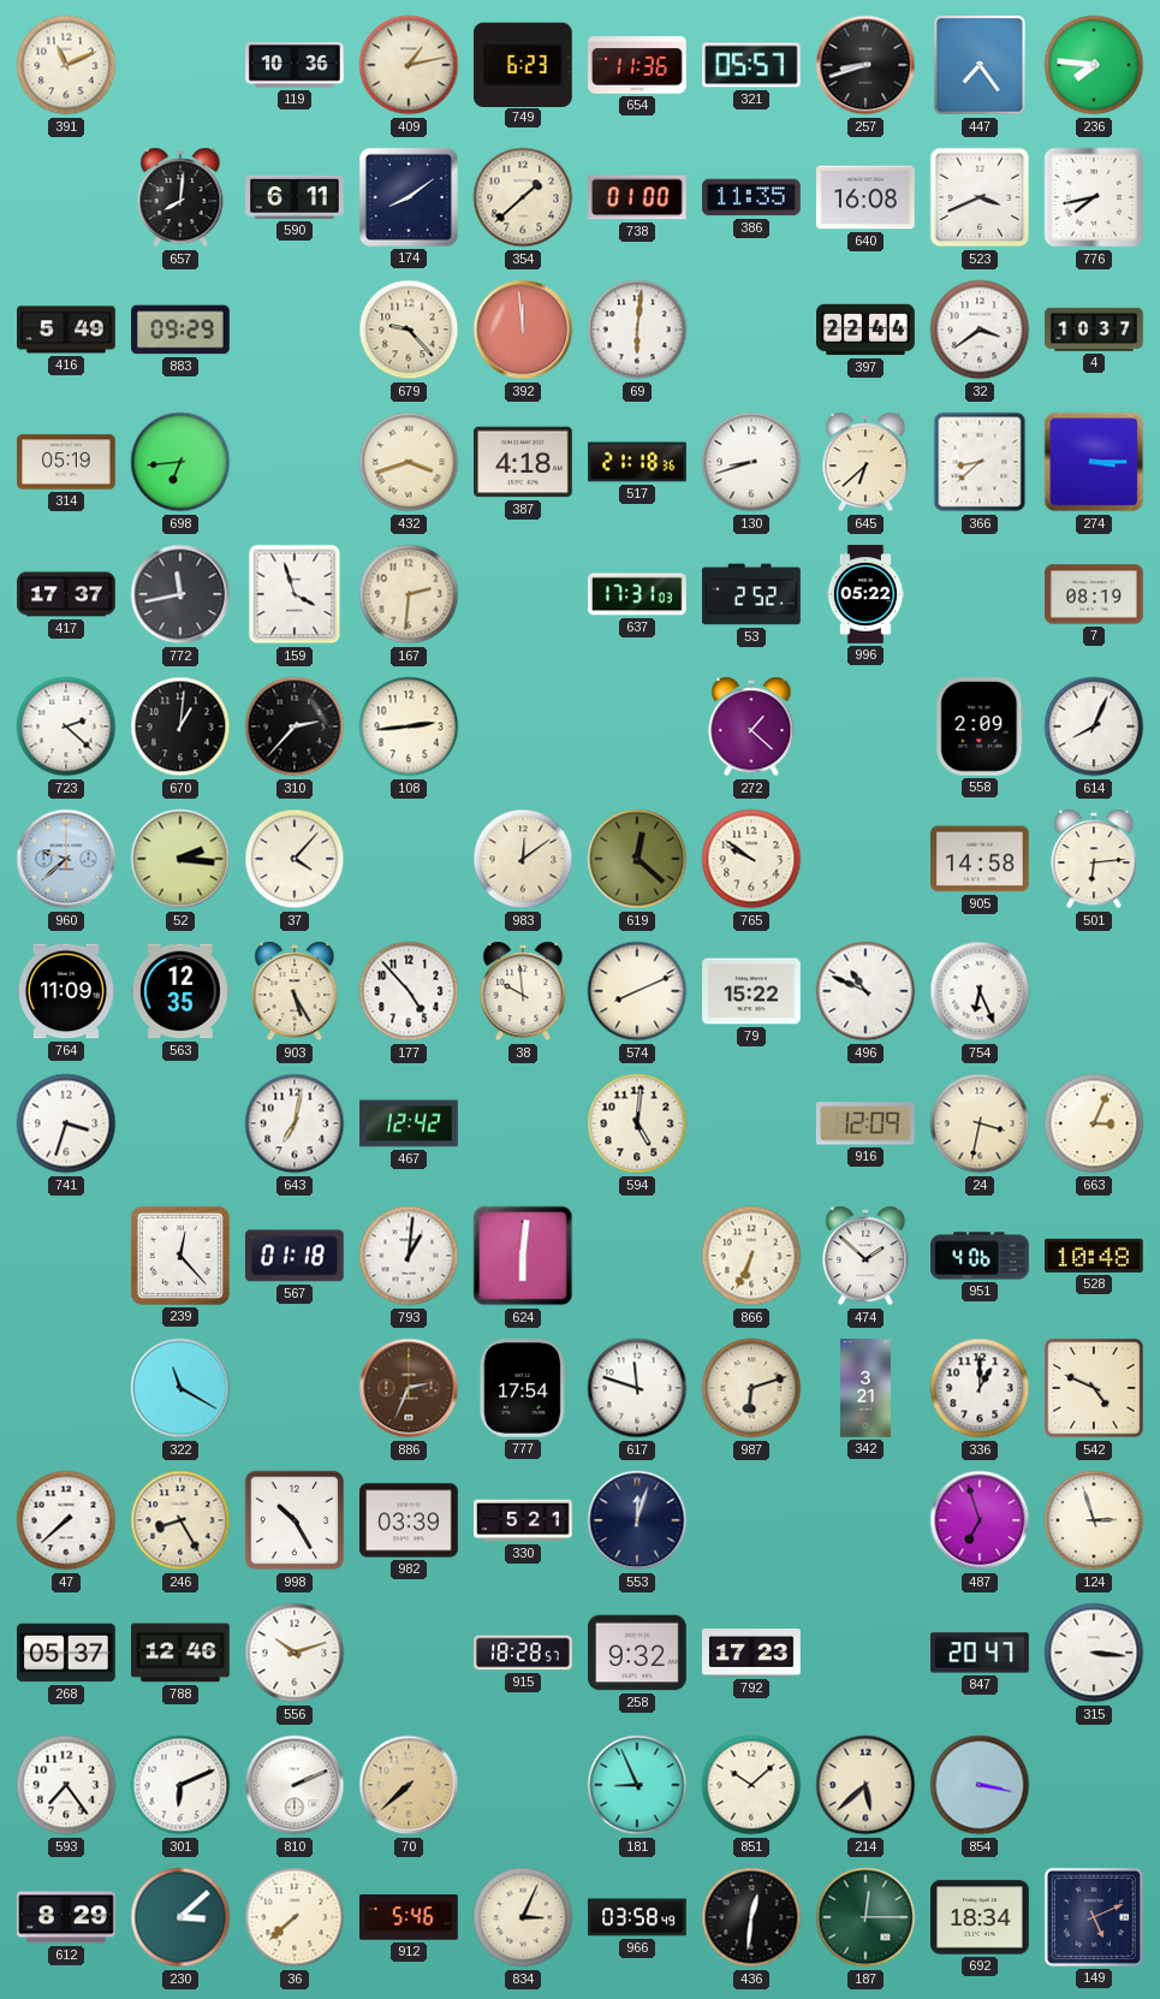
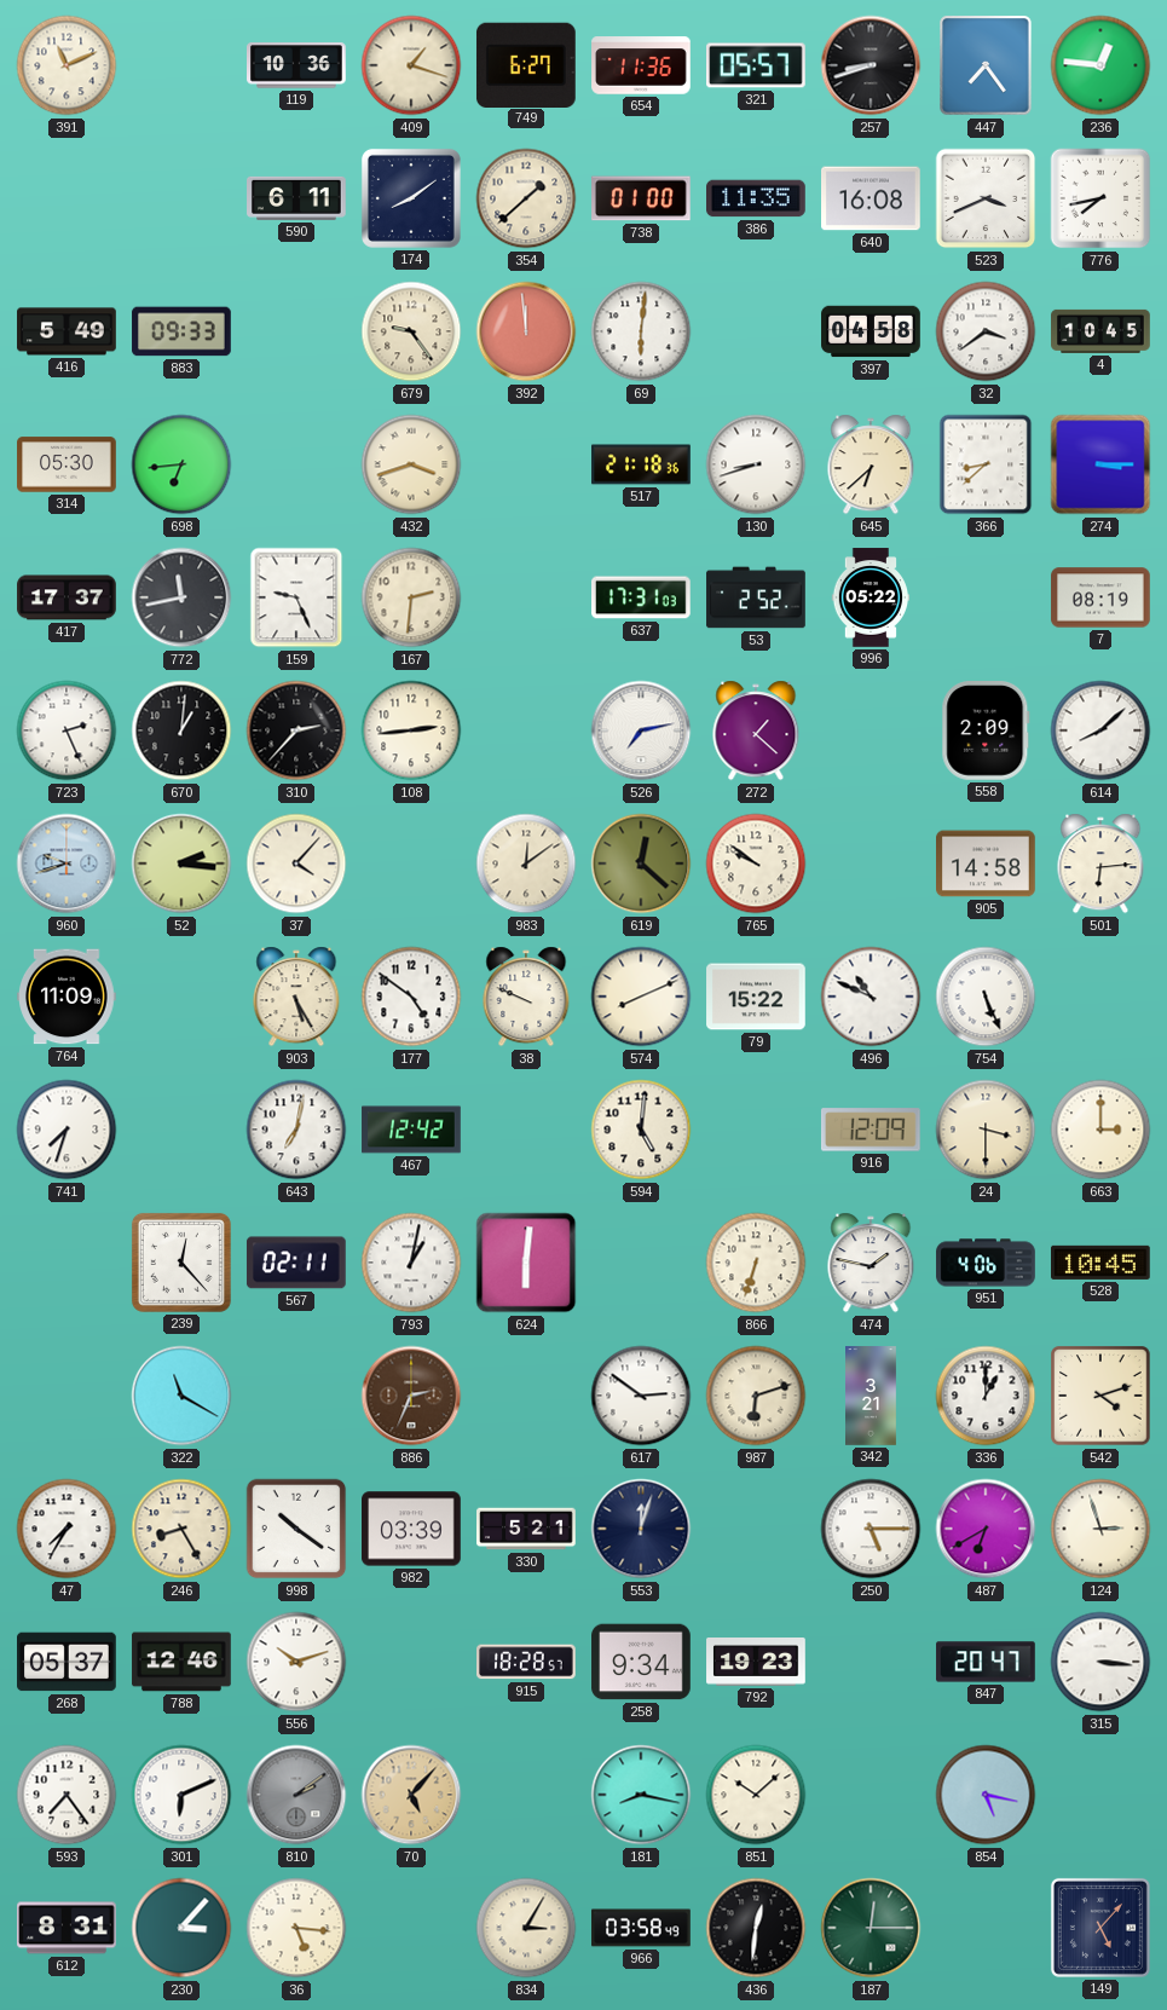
409: 1:13 -> 1:18 (411, 65)
749: 6:23 -> 6:27 (526, 64)
236: 7:46 -> 12:46 (1100, 65)
657: 8:01 -> none (180, 197)
883: 09:29 -> 09:33 (181, 331)
679: 9:23 -> 9:24 (411, 331)
397: 22:44 -> 04:58 (871, 331)
4: 10:37 -> 10:45 (1100, 331)
314: 05:19 -> 05:30 (67, 464)
387: 4:18 -> none (524, 462)
159: 3:57 -> 9:26 (296, 597)
723: 2:22 -> 2:26 (67, 730)
526: none -> 7:13 (641, 730)
614: 8:04 -> 8:08 (1100, 730)
960: 9:38 -> 9:42 (67, 864)
563: 12:35 -> none (182, 991)
177: 4:53 -> 4:51 (411, 997)
38: 9:59 -> 9:49 (526, 997)
754: 6:26 -> 5:26 (986, 997)
741: 3:33 -> 7:33 (67, 1130)
24: 3:32 -> 3:30 (986, 1130)
663: 3:04 -> 3:00 (1100, 1130)
567: 01:18 -> 02:11 (296, 1263)
793: 1:01 -> 1:02 (411, 1263)
866: 6:34 -> 6:33 (756, 1263)
474: 1:52 -> 1:47 (871, 1263)
528: 10:48 -> 10:45 (1102, 1263)
777: 17:54 -> none (523, 1389)
617: 11:48 -> 2:51 (641, 1396)
542: 4:49 -> 4:12 (1100, 1396)
47: 7:38 -> 7:35 (67, 1529)
998: 10:25 -> 10:21 (296, 1529)
250: none -> 5:15 (871, 1529)
487: 6:57 -> 6:40 (986, 1529)
258: 9:32 -> 9:34 (641, 1662)
792: 17:23 -> 19:23 (756, 1663)
810: 2:11 -> 2:09 (296, 1795)
810 dial: white -> grey (296, 1795)
70: 7:38 -> 5:07 (411, 1795)
181: 8:56 -> 8:17 (641, 1795)
214: 5:38 -> none (865, 1785)
854: 3:17 -> 5:17 (986, 1795)
612: 8:29 -> 8:31 (68, 1928)
230: 3:08 -> 3:07 (181, 1928)
36: 7:38 -> 5:16 (296, 1928)
912: 5:46 -> none (409, 1917)
834: 3:04 -> 3:05 (526, 1928)
692: 18:34 -> none (981, 1917)
149: 5:11 -> 5:07 (1100, 1928)
